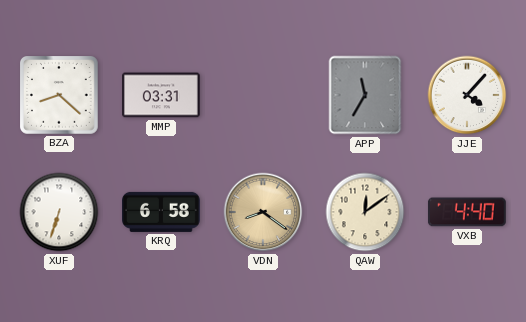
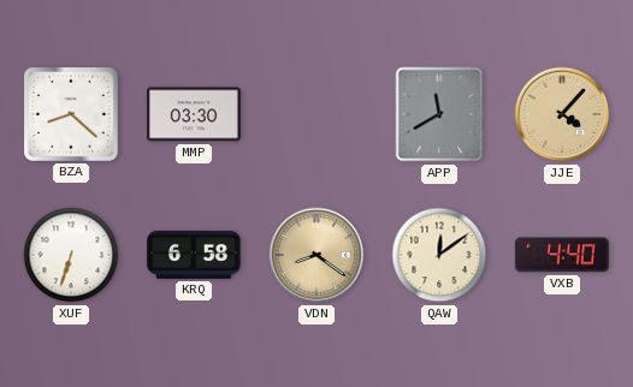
MMP: 03:31 -> 03:30 (195, 114)
APP: 11:35 -> 11:40 (439, 114)
JJE dial: white -> champagne (562, 114)
